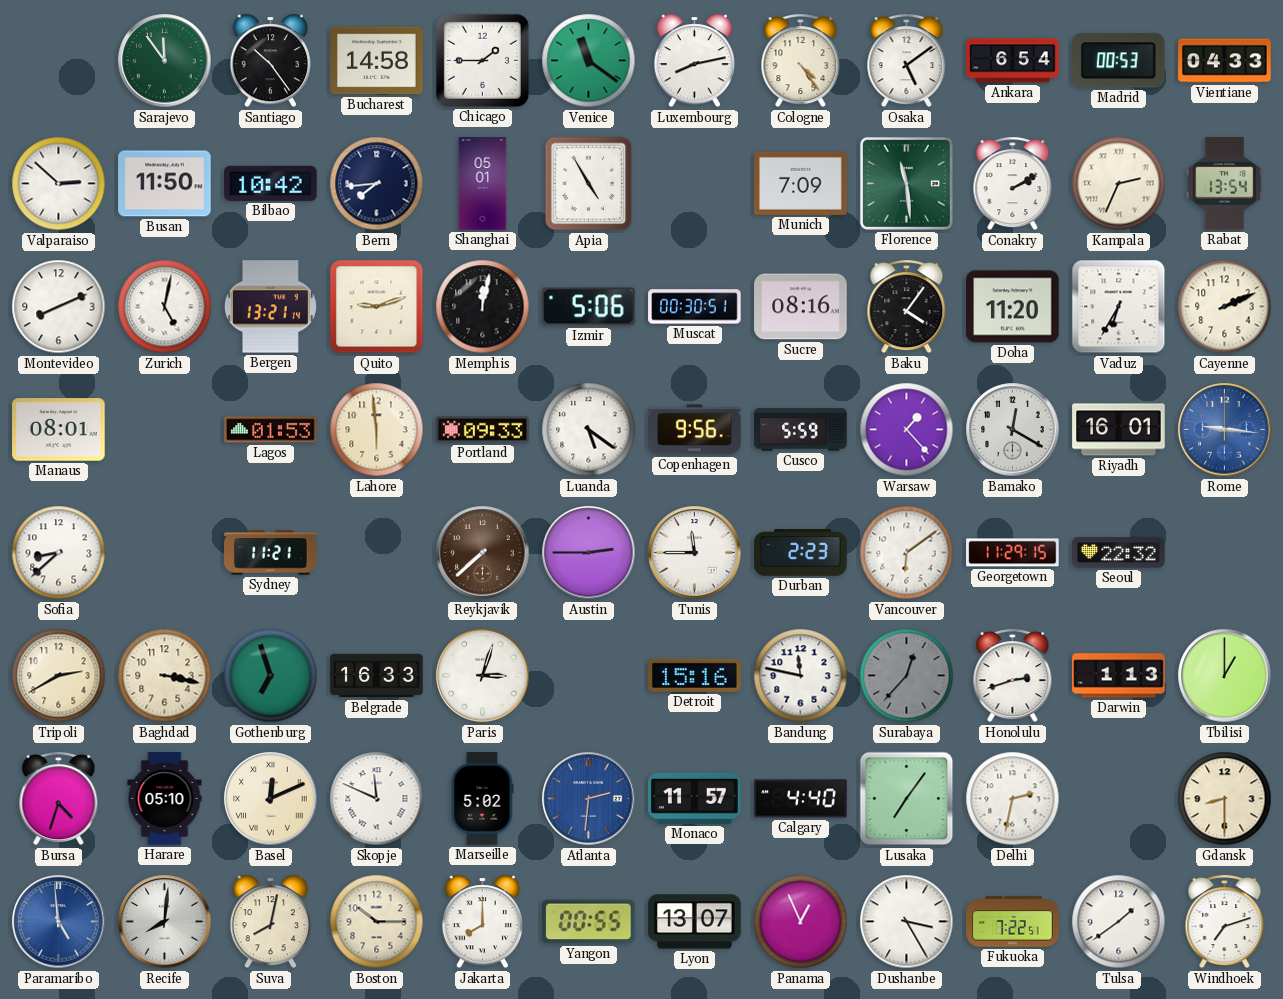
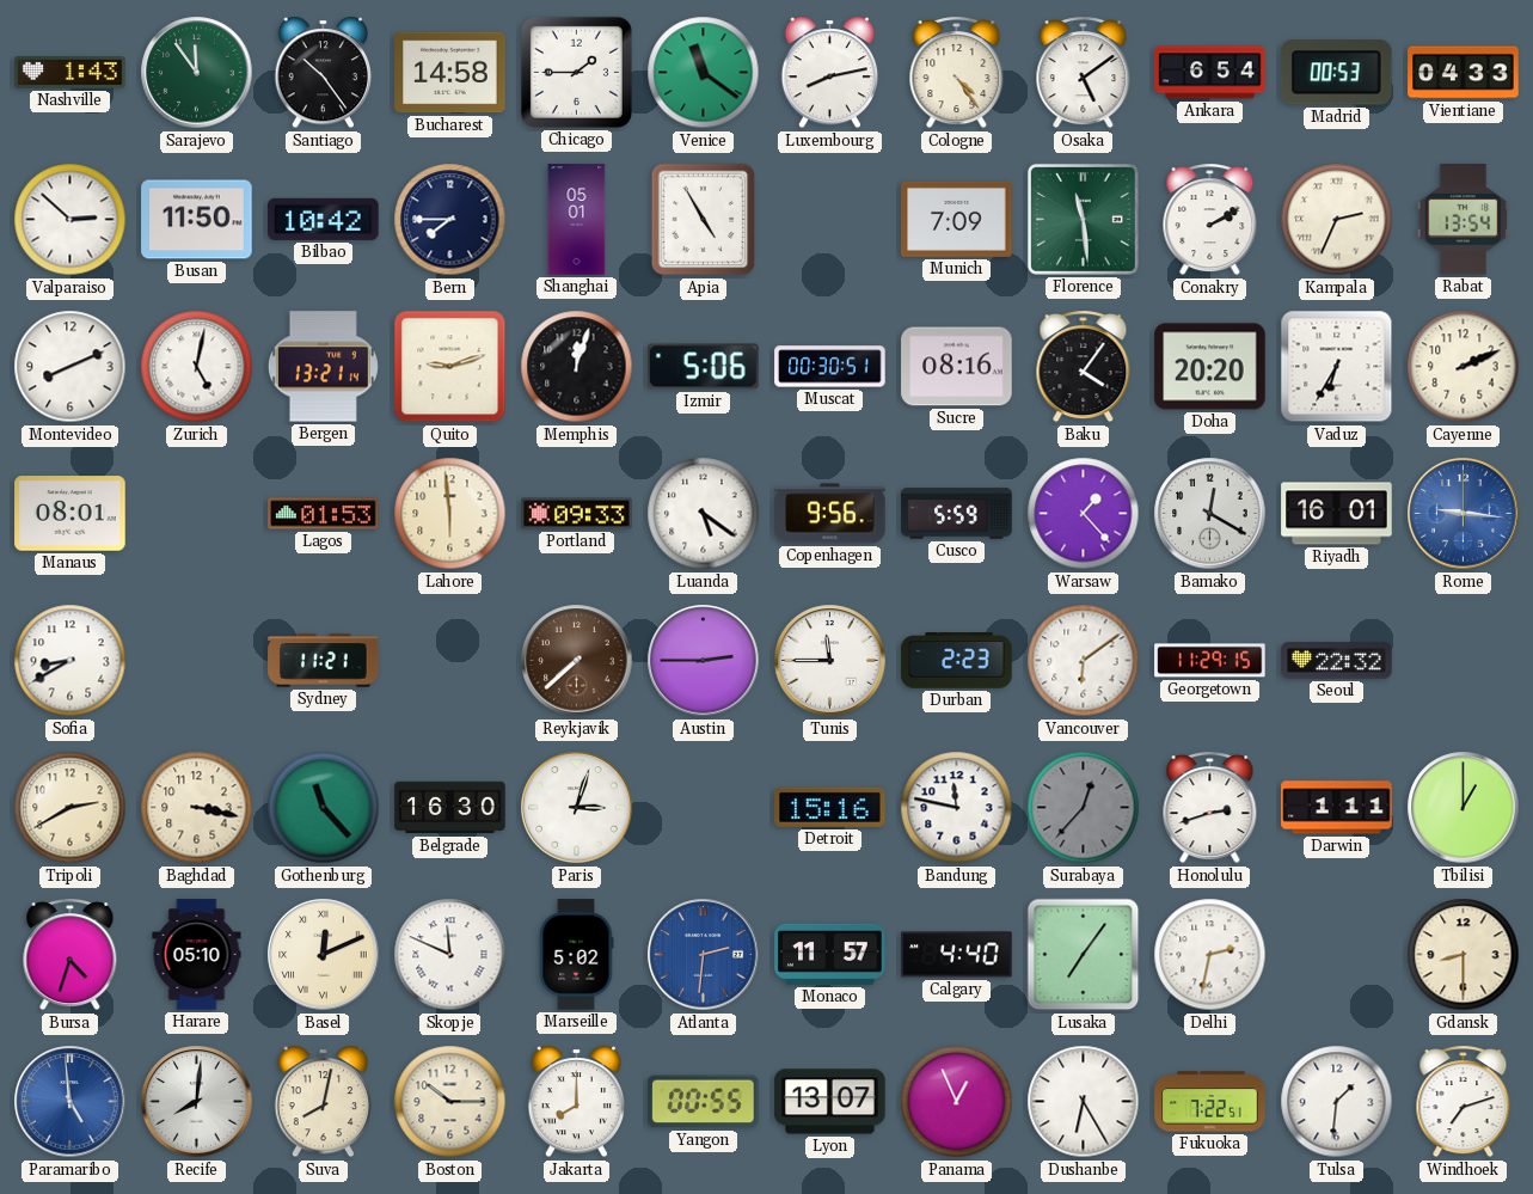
Nashville: none -> 1:43 (70, 73)
Bern: 7:44 -> 7:45 (450, 220)
Memphis: 12:02 -> 12:03 (577, 367)
Doha: 11:20 -> 20:20 (1210, 367)
Sofia: 8:38 -> 8:40 (70, 661)
Gothenburg: 6:57 -> 11:23 (324, 808)
Belgrade: 16:33 -> 16:30 (450, 808)
Darwin: 1:13 -> 1:11 (1337, 808)
Dushanbe: 3:25 -> 6:25 (1084, 1102)
Tulsa: 1:39 -> 1:31 (1337, 1102)
